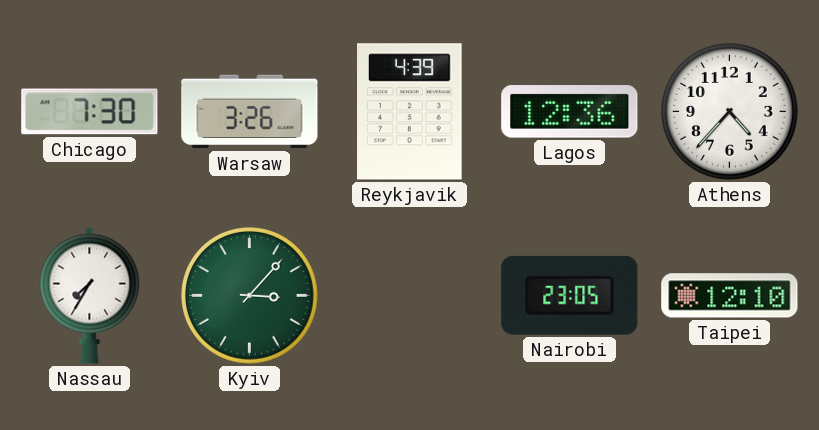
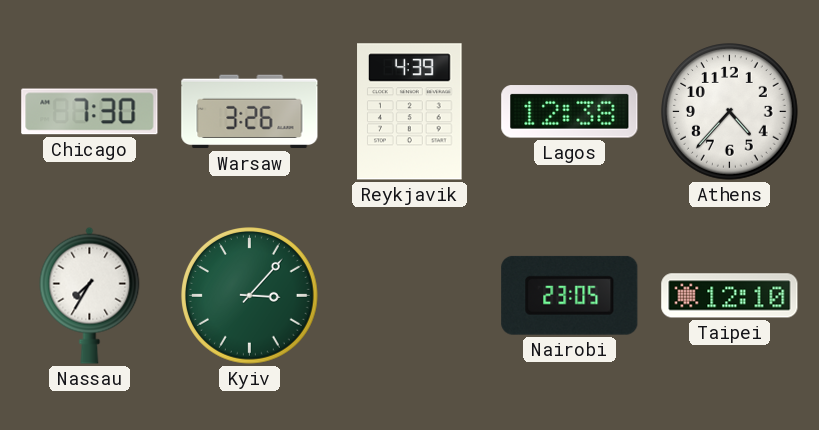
Lagos: 12:36 -> 12:38 (570, 112)
